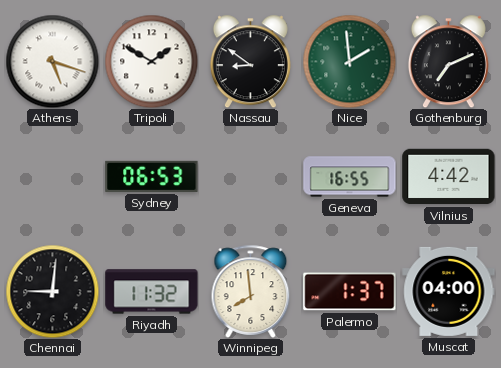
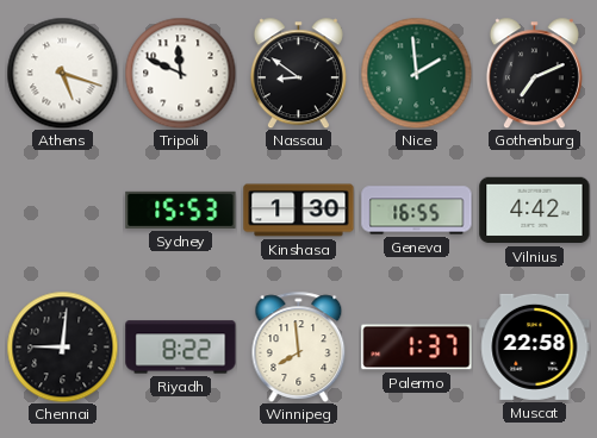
Tripoli: 1:50 -> 11:49 (180, 73)
Sydney: 06:53 -> 15:53 (181, 209)
Kinshasa: none -> 1:30 (299, 211)
Riyadh: 11:32 -> 8:22 (181, 348)
Muscat: 04:00 -> 22:58 (535, 346)
